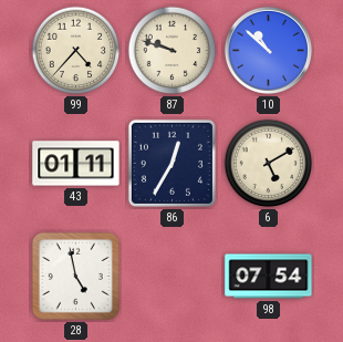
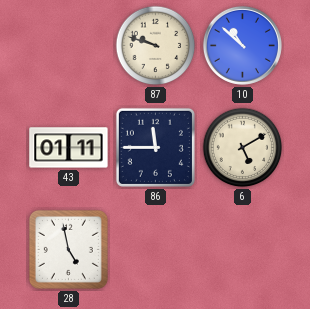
99: 4:37 -> none (76, 51)
86: 12:35 -> 11:45 (155, 147)
98: 07:54 -> none (269, 277)
